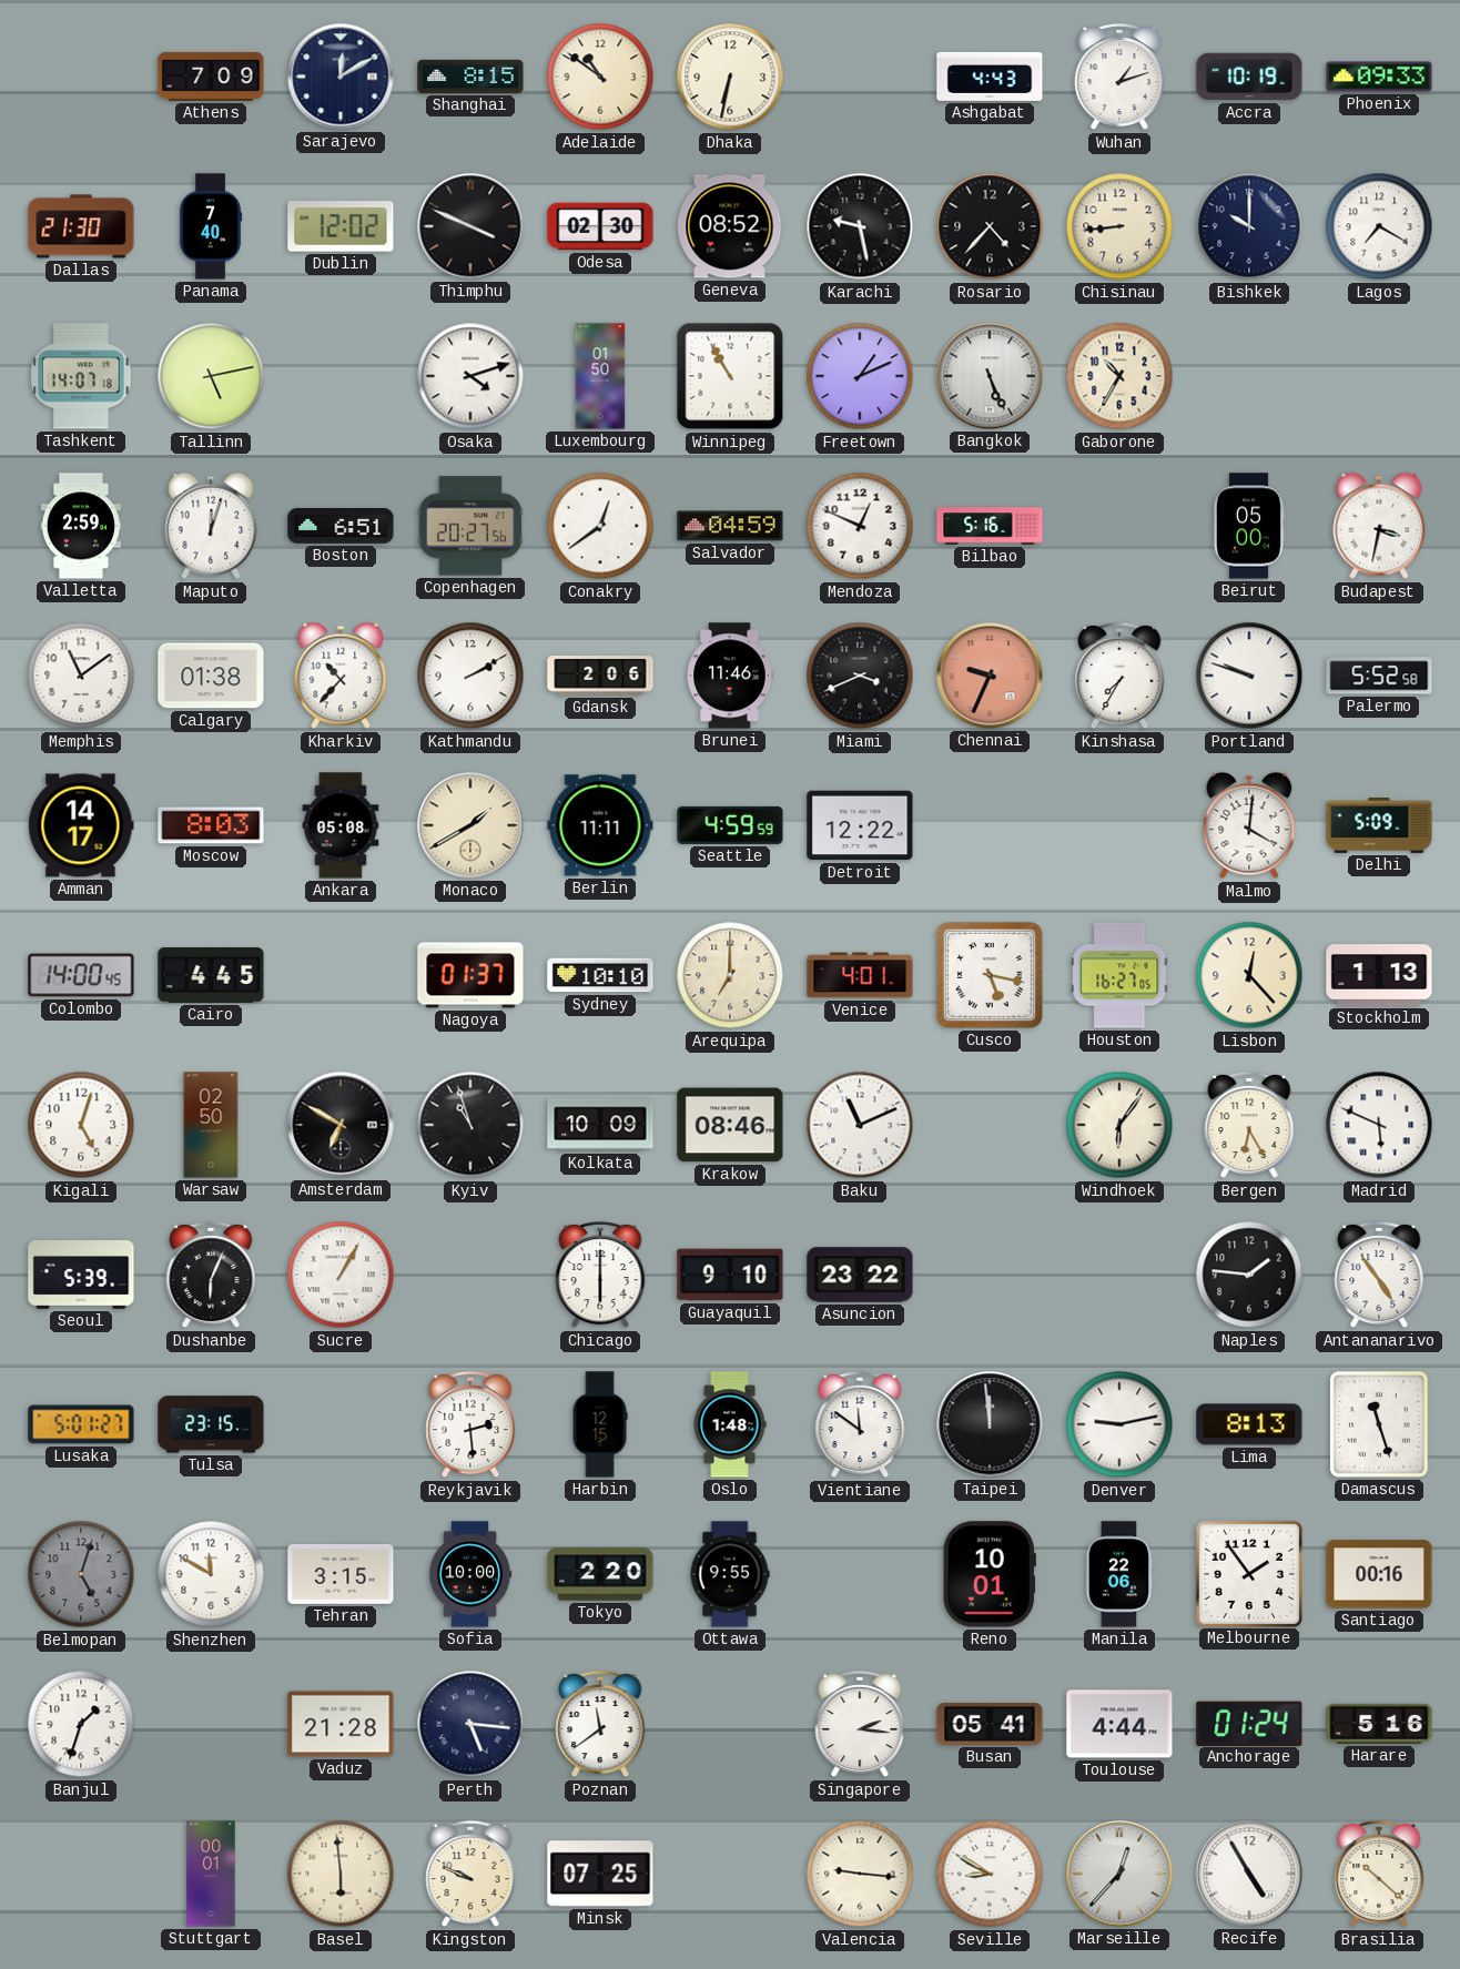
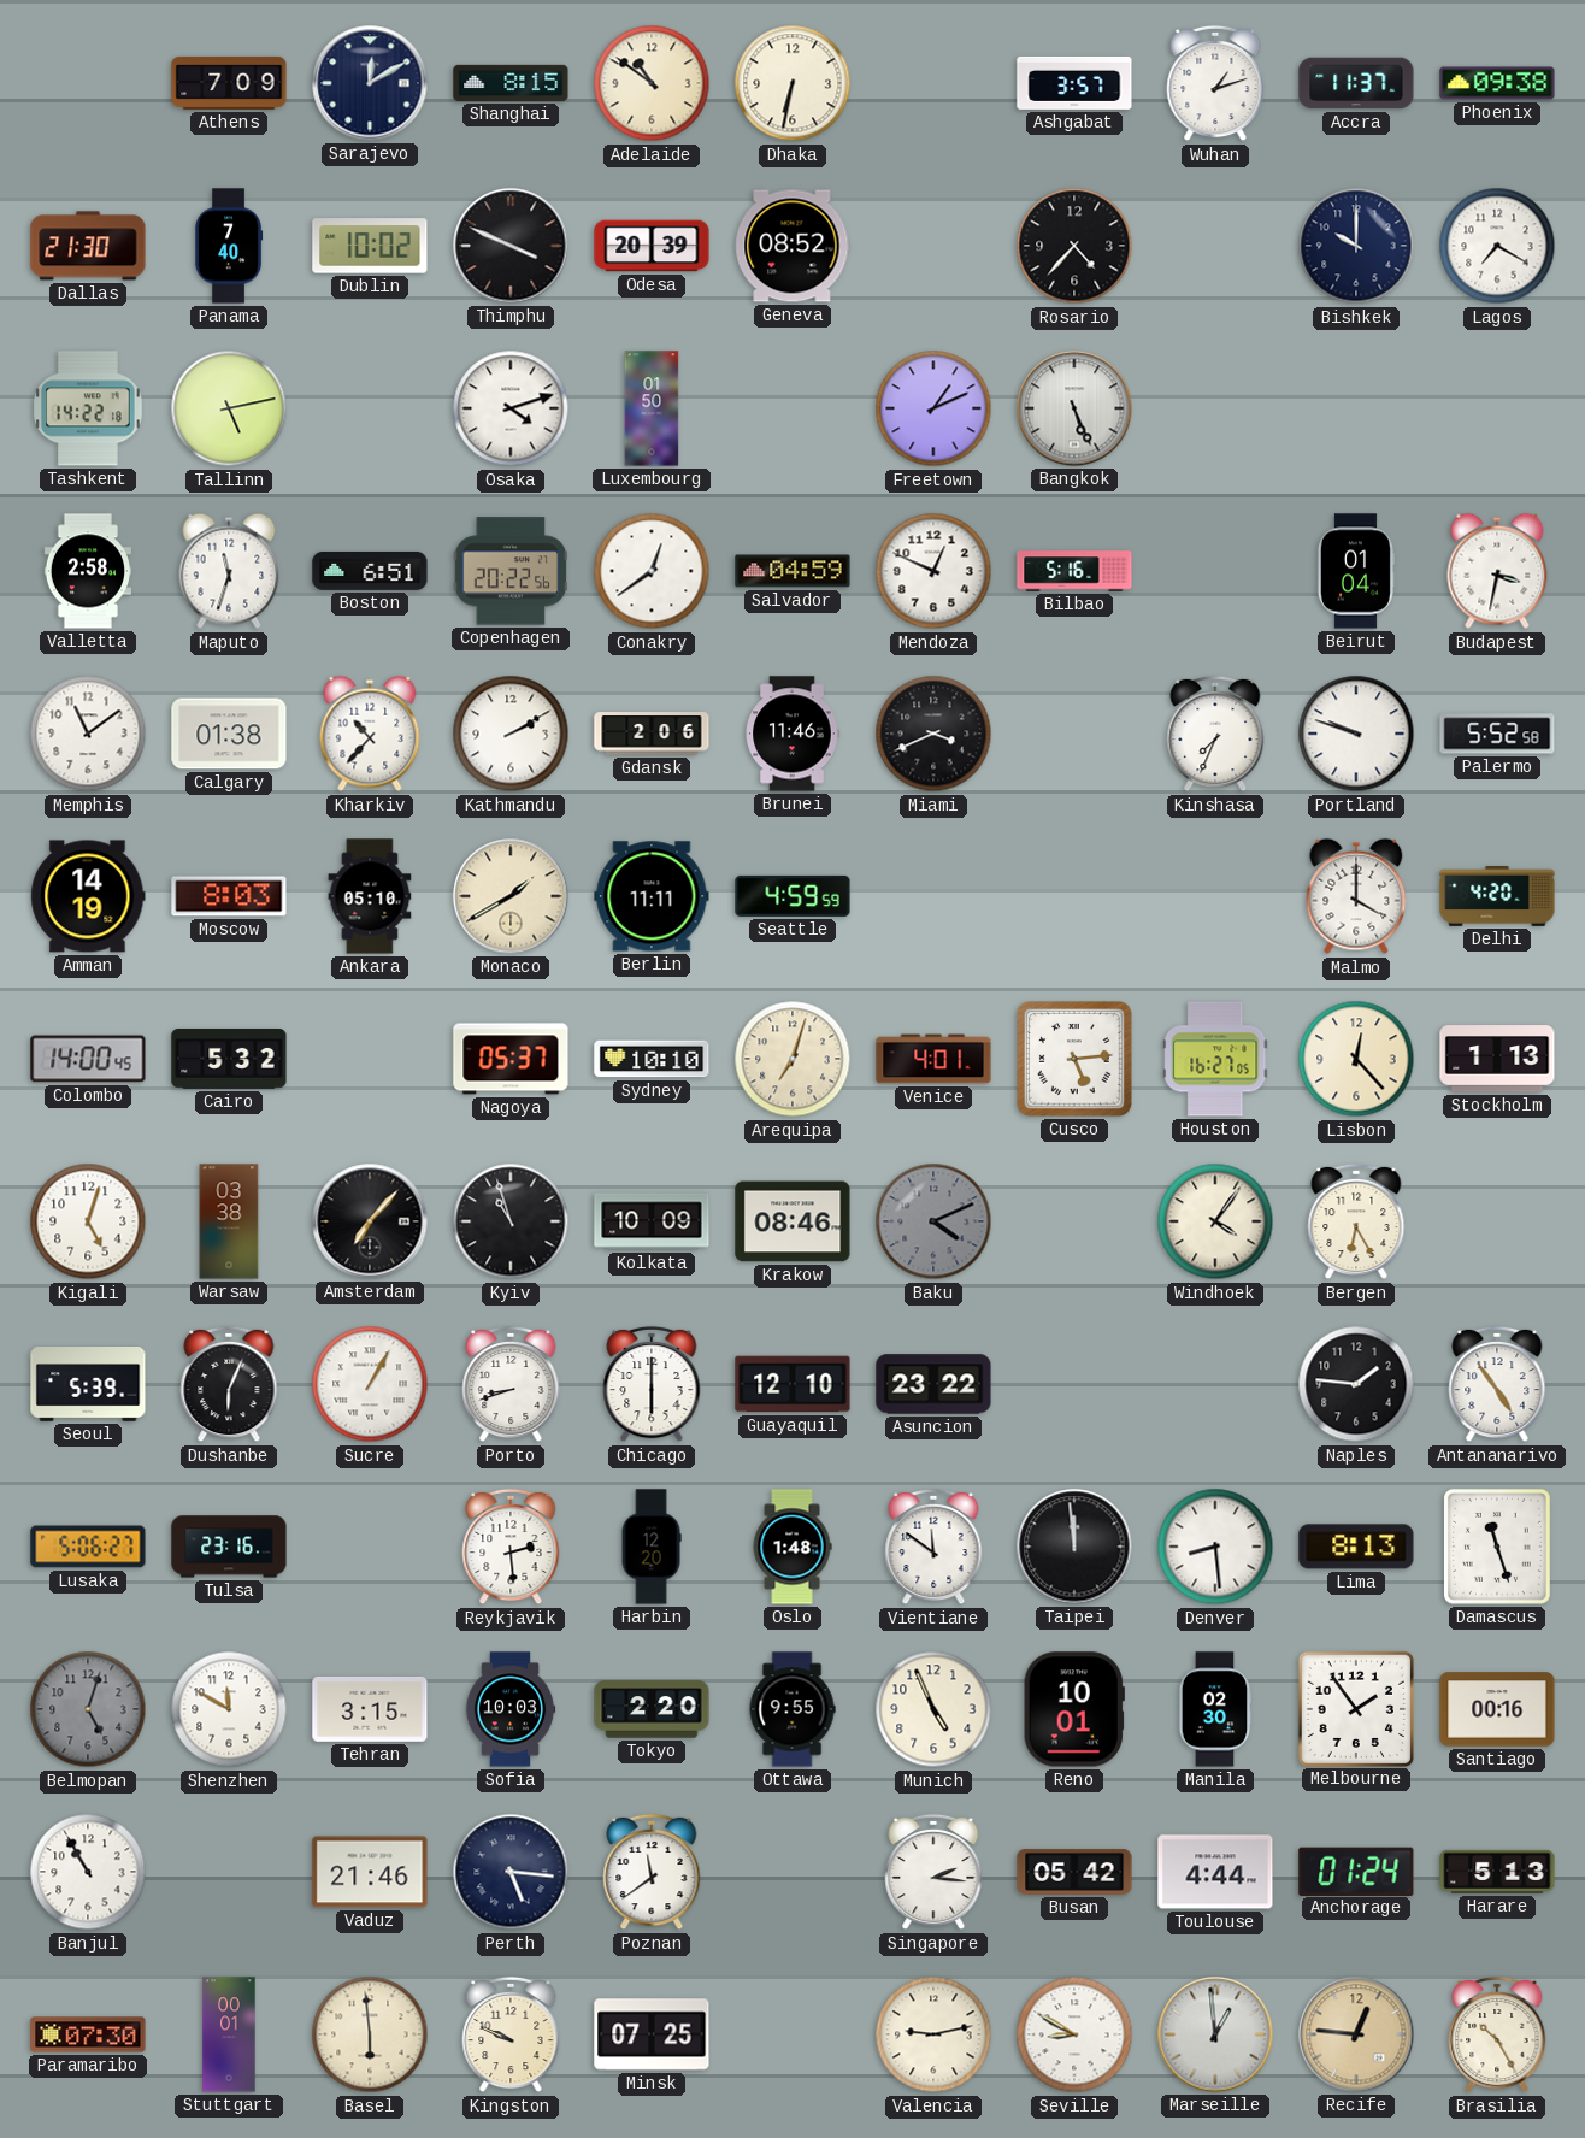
Ashgabat: 4:43 -> 3:57 (1074, 83)
Accra: 10:19 -> 11:37 (1356, 83)
Phoenix: 09:33 -> 09:38 (1497, 83)
Dublin: 12:02 -> 10:02 (370, 246)
Odesa: 02:30 -> 20:39 (652, 246)
Karachi: 9:28 -> none (860, 226)
Chisinau: 8:44 -> none (1119, 226)
Tashkent: 14:07 -> 14:22 (88, 408)
Winnipeg: 10:55 -> none (730, 376)
Gaborone: 10:35 -> none (1119, 376)
Valletta: 2:59 -> 2:58 (87, 571)
Maputo: 12:03 -> 11:33 (229, 571)
Copenhagen: 20:27 -> 20:22 (509, 571)
Beirut: 05:00 -> 01:04 (1355, 571)
Chennai: 9:34 -> none (990, 676)
Kinshasa: 7:35 -> 7:34 (1215, 734)
Amman: 14:17 -> 14:19 (88, 896)
Ankara: 05:08 -> 05:10 (370, 896)
Detroit: 12:22 -> none (860, 825)
Malmo: 4:01 -> 4:00 (1356, 896)
Delhi: 5:09 -> 4:20 (1497, 897)
Cairo: 4:45 -> 5:32 (229, 1060)
Nagoya: 01:37 -> 05:37 (511, 1059)
Arequipa: 7:00 -> 7:03 (792, 1059)
Cusco: 5:17 -> 5:14 (1076, 1060)
Warsaw: 02:50 -> 03:38 (229, 1221)
Amsterdam: 6:50 -> 7:07 (370, 1221)
Baku: 11:11 -> 4:11 (933, 1221)
Baku dial: white -> grey (933, 1221)
Windhoek: 6:06 -> 4:06 (1215, 1221)
Madrid: 5:49 -> none (1379, 1125)
Porto: none -> 8:42 (511, 1384)
Guayaquil: 9:10 -> 12:10 (792, 1384)
Lusaka: 5:01 -> 5:06 (88, 1547)
Tulsa: 23:15 -> 23:16 (229, 1547)
Harbin: 12:15 -> 12:20 (652, 1547)
Denver: 9:13 -> 8:29 (1215, 1547)
Sofia: 10:00 -> 10:03 (511, 1709)
Munich: none -> 4:56 (933, 1709)
Manila: 22:06 -> 02:30 (1215, 1709)
Banjul: 1:33 -> 10:55 (88, 1872)
Vaduz: 21:28 -> 21:46 (370, 1872)
Busan: 05:41 -> 05:42 (1074, 1872)
Harare: 5:16 -> 5:13 (1497, 1872)
Paramaribo: none -> 07:30 (88, 2034)
Valencia: 9:16 -> 9:13 (933, 2034)
Marseille: 12:37 -> 12:59 (1215, 2034)
Recife: 4:55 -> 12:46 (1356, 2034)
Recife dial: white -> champagne (1356, 2034)
Brasilia: 10:22 -> 10:25 (1497, 2034)
